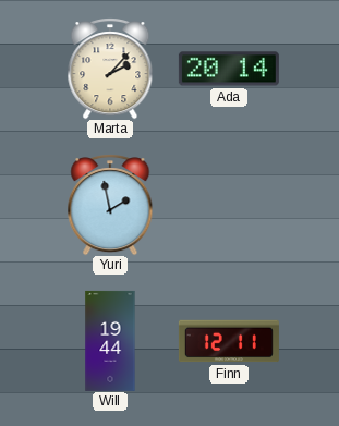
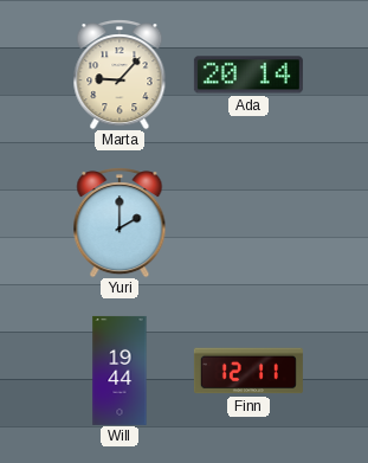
Marta: 2:07 -> 9:07 (120, 75)
Yuri: 1:58 -> 2:00 (120, 223)
